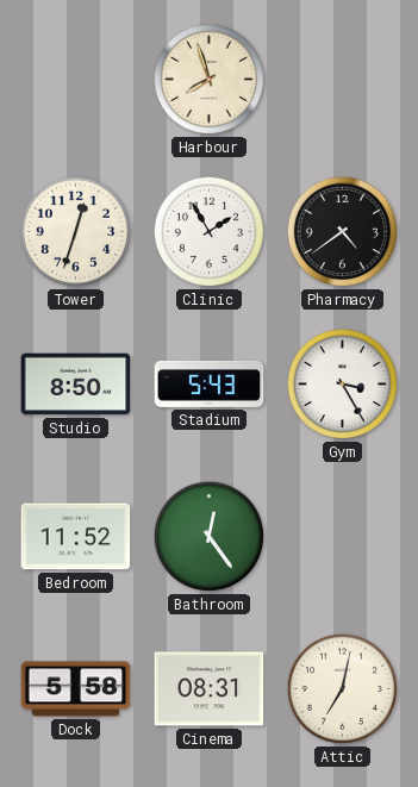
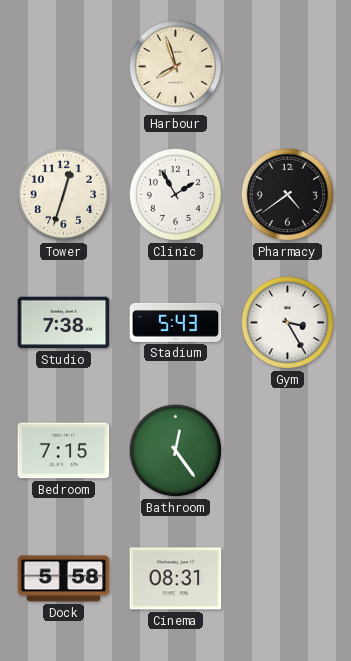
Studio: 8:50 -> 7:38 (64, 323)
Bedroom: 11:52 -> 7:15 (64, 451)
Attic: 7:02 -> none (342, 688)
